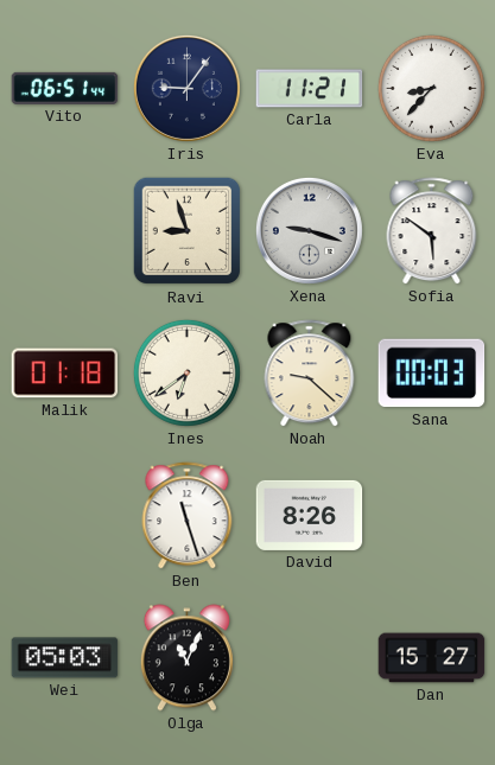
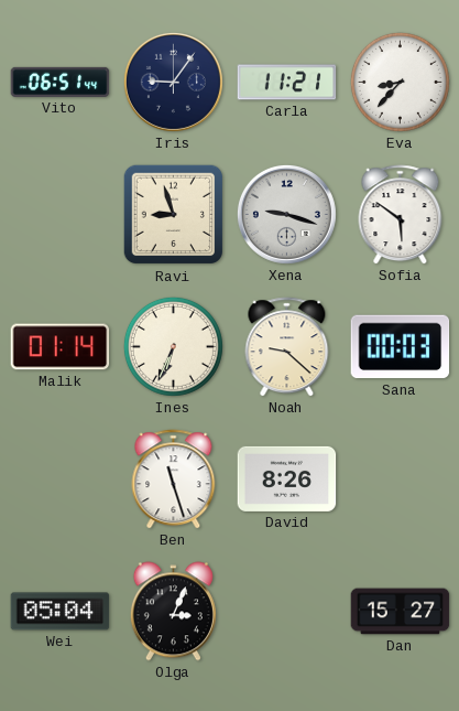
Malik: 01:18 -> 01:14 (61, 347)
Ines: 6:39 -> 6:34 (173, 346)
Wei: 05:03 -> 05:04 (61, 612)
Olga: 11:04 -> 3:04 (173, 612)
